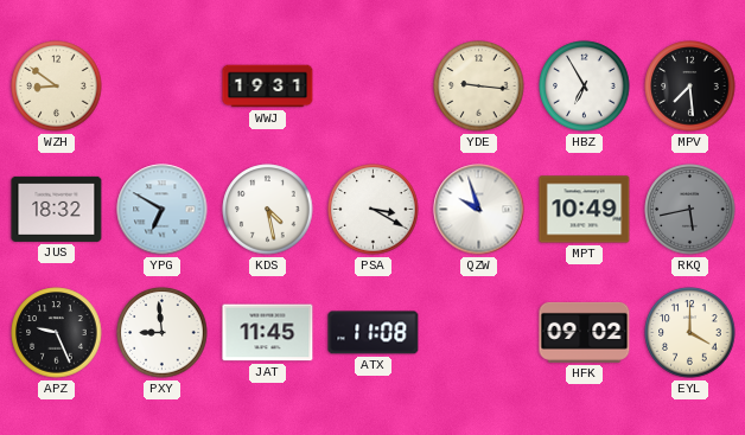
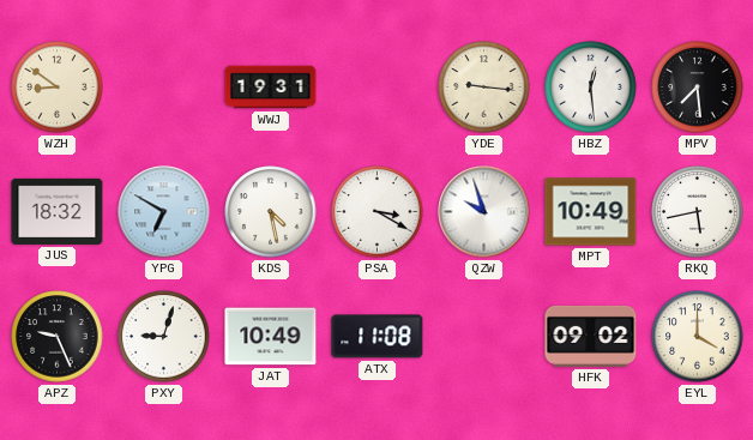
HBZ: 6:55 -> 12:29 (591, 88)
RKQ dial: grey -> white (698, 212)
PXY: 8:59 -> 9:03 (164, 337)
JAT: 11:45 -> 10:49 (271, 337)
